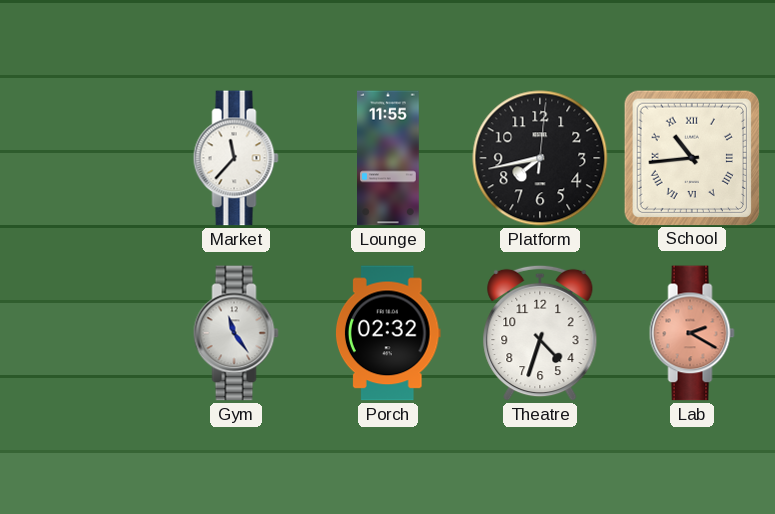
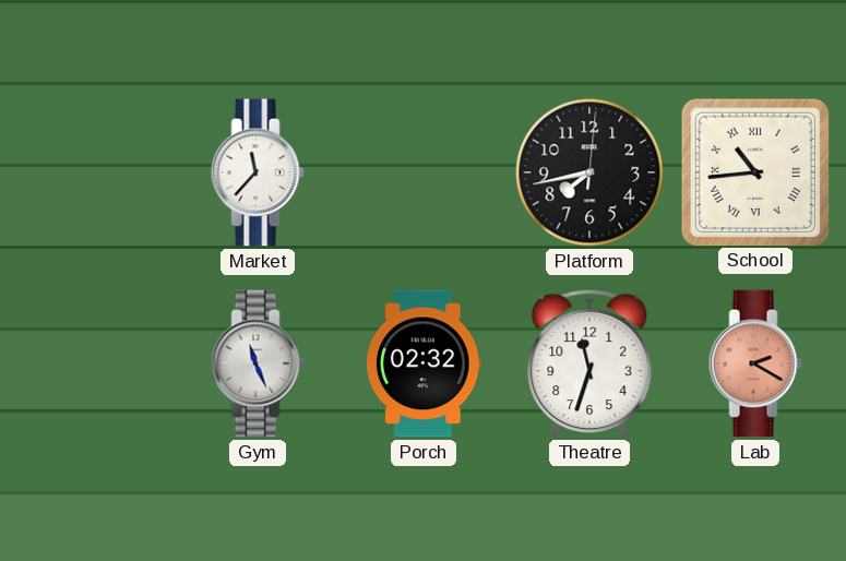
Lounge: 11:55 -> none (389, 158)
Gym: 11:24 -> 11:26 (258, 363)
Theatre: 4:33 -> 11:33 (589, 363)
